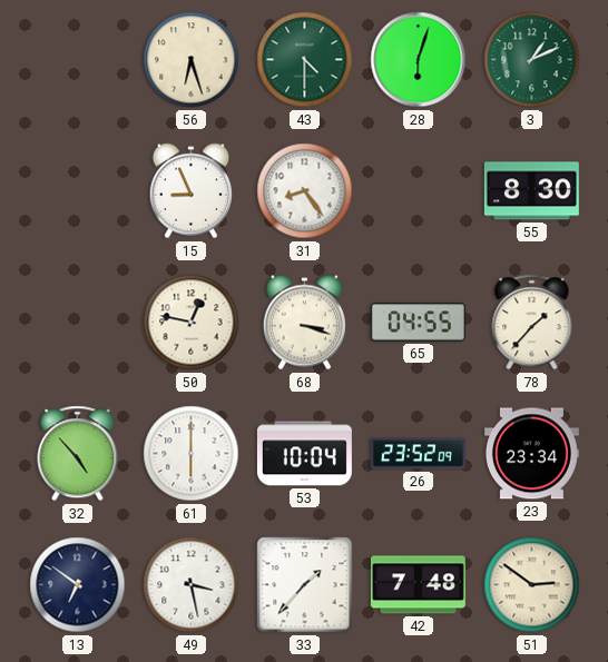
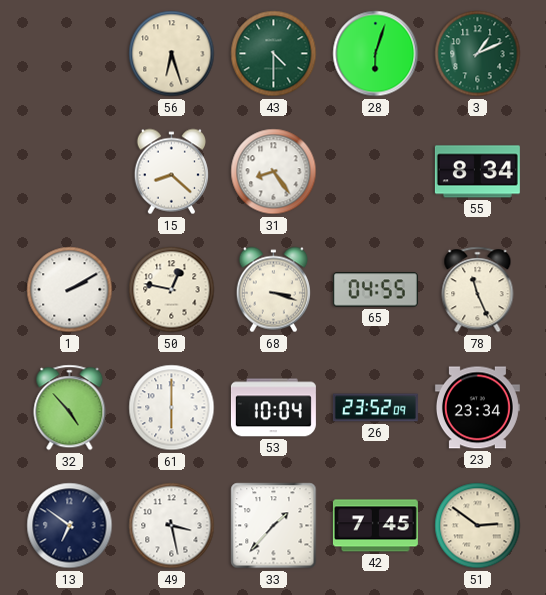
15: 8:56 -> 8:22 (171, 172)
55: 8:30 -> 8:34 (477, 172)
1: none -> 2:10 (70, 290)
78: 1:37 -> 11:26 (478, 290)
42: 7:48 -> 7:45 (375, 526)
